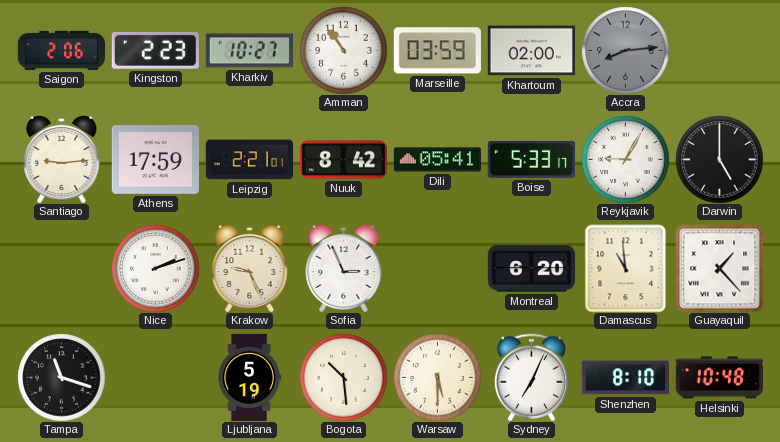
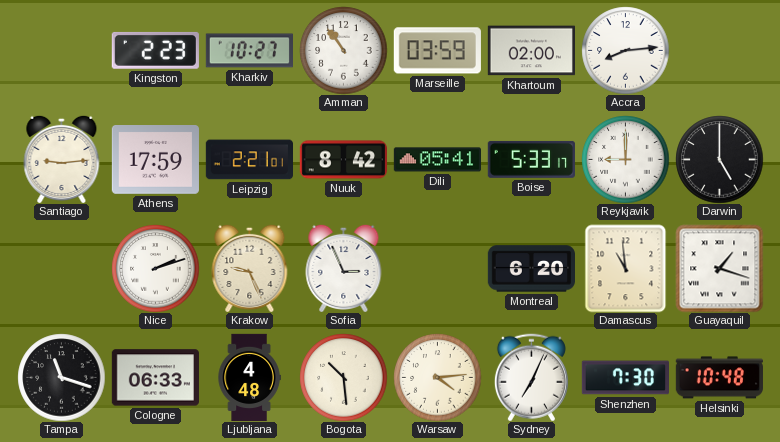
Saigon: 2:06 -> none (61, 50)
Accra dial: grey -> white (625, 50)
Reykjavik: 9:05 -> 9:00 (625, 159)
Guayaquil: 1:23 -> 1:18 (719, 268)
Cologne: none -> 06:33 (155, 378)
Ljubljana: 5:19 -> 4:48 (249, 377)
Warsaw: 5:30 -> 4:14 (437, 377)
Shenzhen: 8:10 -> 7:30 (625, 378)
